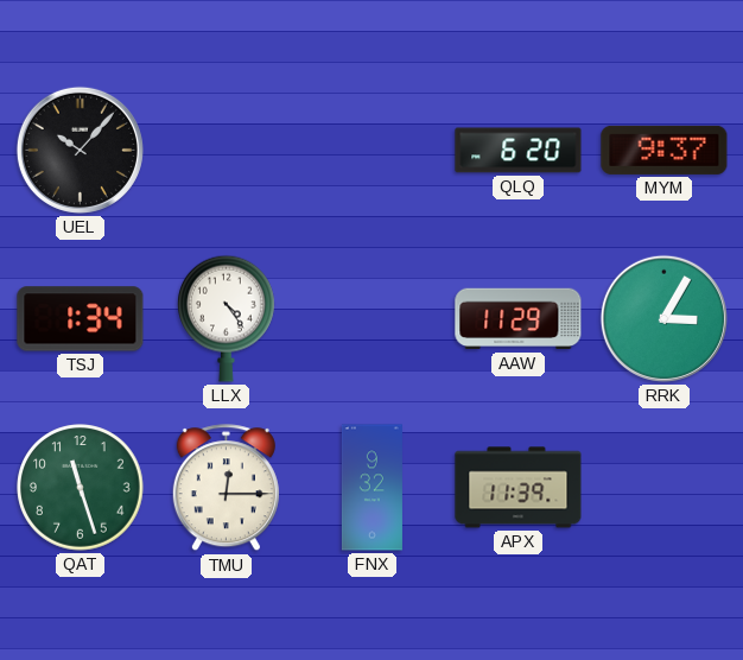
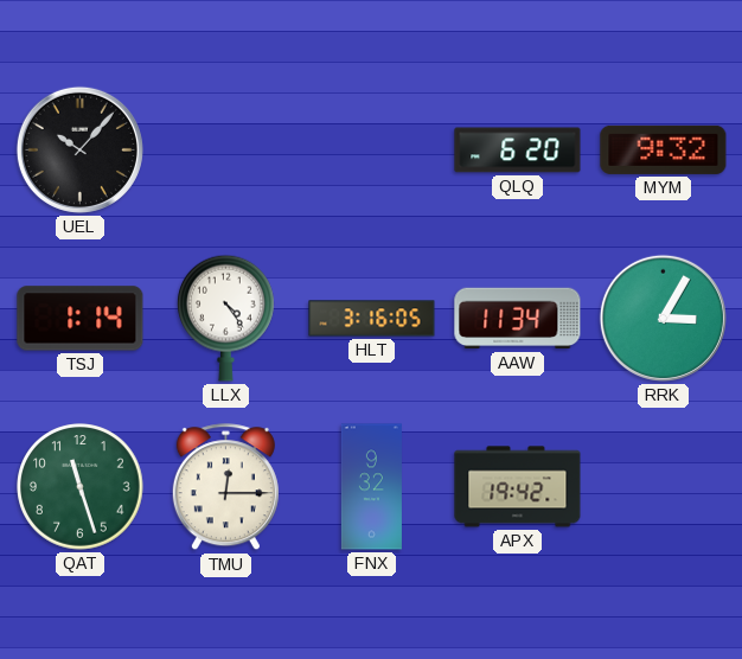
MYM: 9:37 -> 9:32 (664, 149)
TSJ: 1:34 -> 1:14 (81, 319)
HLT: none -> 3:16 (372, 319)
AAW: 11:29 -> 11:34 (518, 319)
APX: 11:39 -> 19:42 (518, 487)
